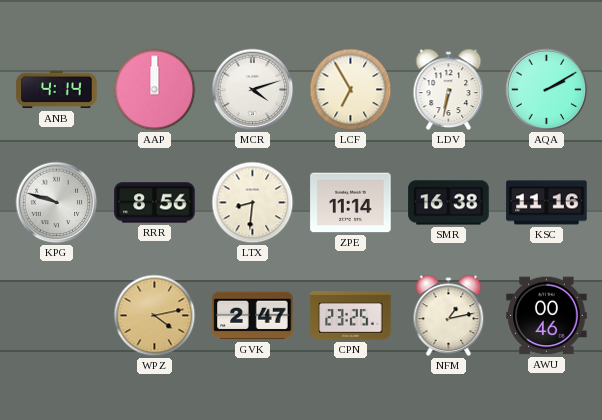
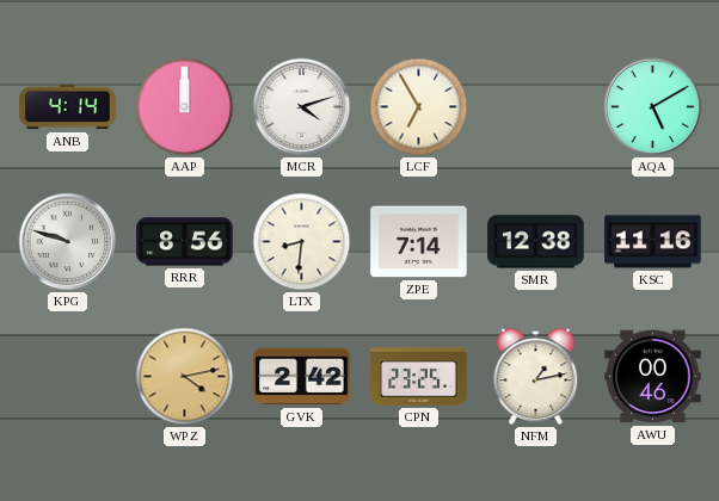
LDV: 6:32 -> none (449, 90)
AQA: 2:10 -> 5:10 (653, 107)
ZPE: 11:14 -> 7:14 (419, 242)
SMR: 16:38 -> 12:38 (536, 242)
GVK: 2:47 -> 2:42 (302, 377)
